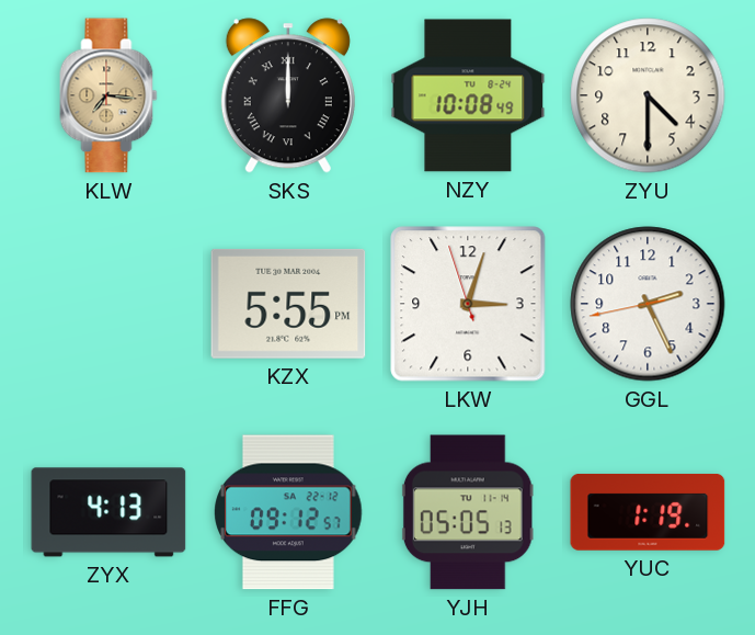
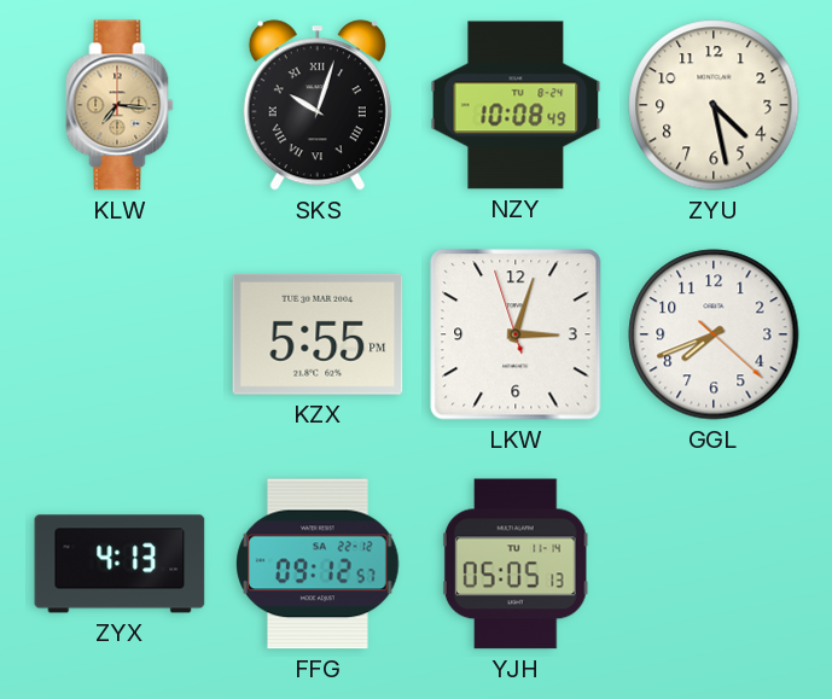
SKS: 12:00 -> 10:03 (318, 105)
ZYU: 4:30 -> 4:28 (714, 105)
GGL: 2:25 -> 7:41 (714, 334)
YUC: 1:19 -> none (648, 513)
